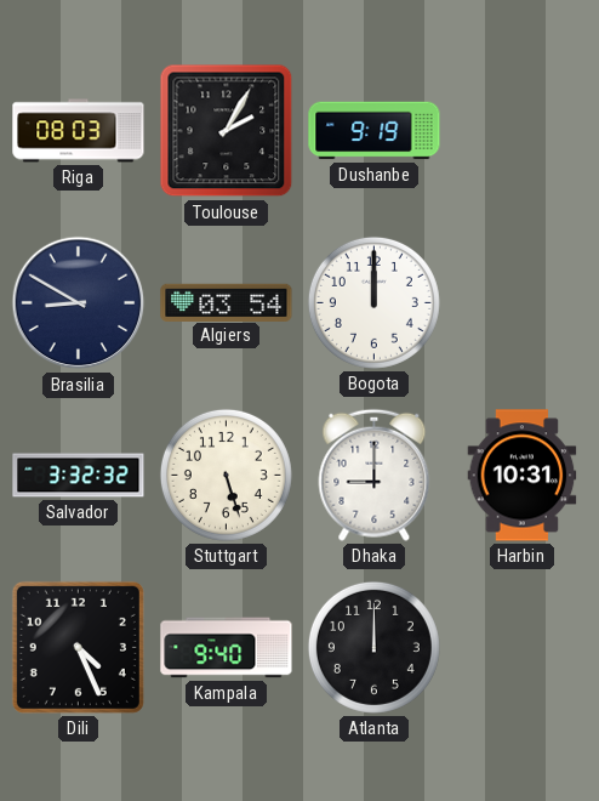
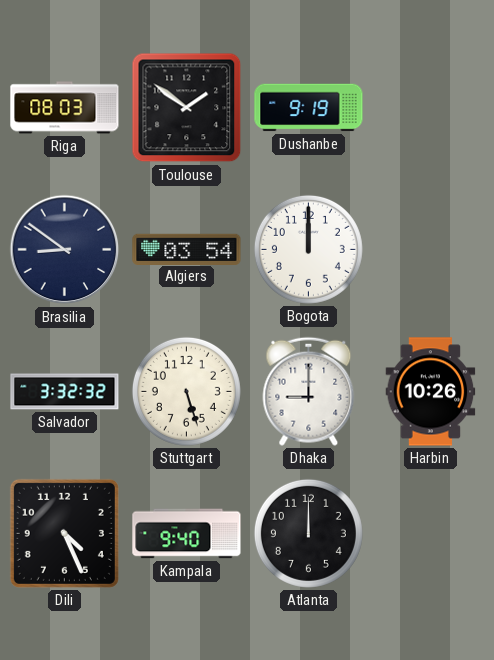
Toulouse: 2:05 -> 1:51 (187, 108)
Brasilia: 8:50 -> 8:51 (65, 250)
Harbin: 10:31 -> 10:26 (431, 392)
